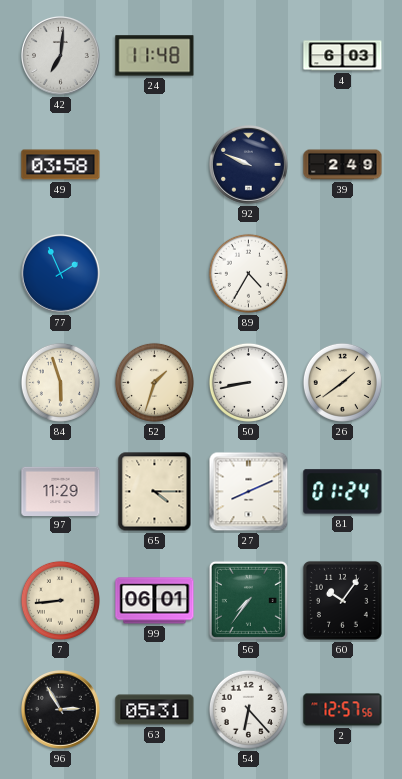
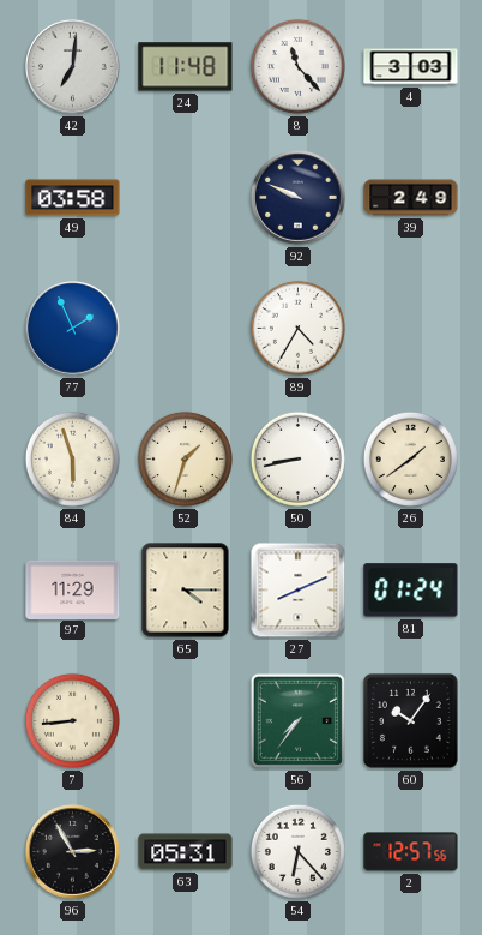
8: none -> 11:23 (297, 66)
4: 6:03 -> 3:03 (411, 67)
99: 06:01 -> none (155, 601)
